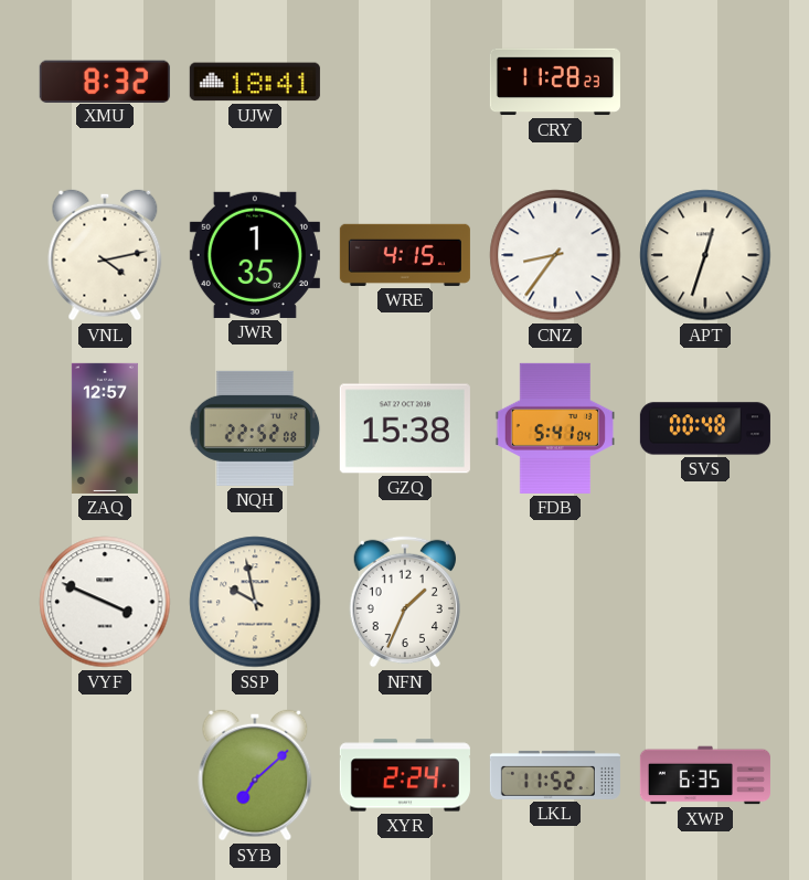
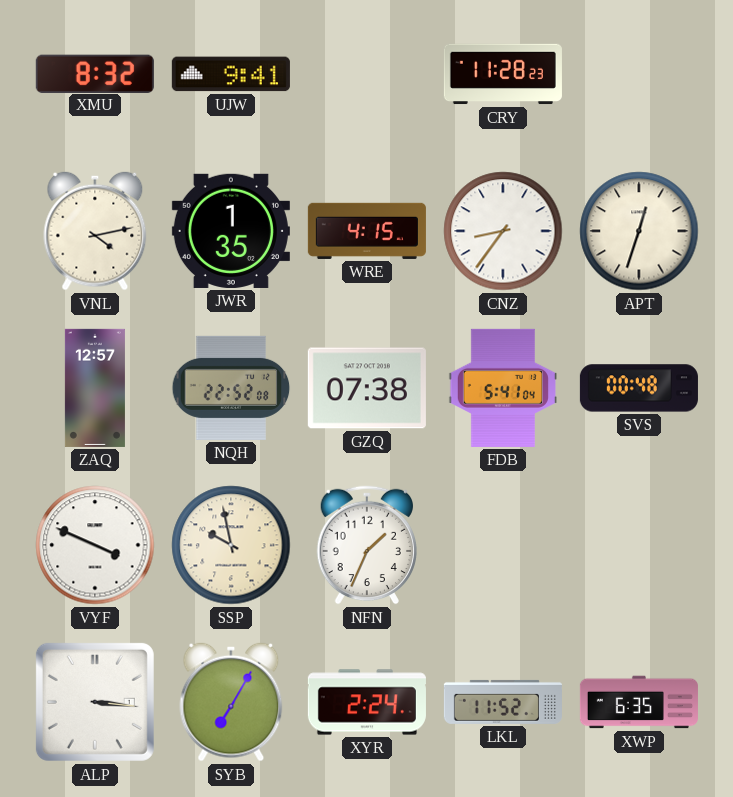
UJW: 18:41 -> 9:41 (231, 74)
GZQ: 15:38 -> 07:38 (367, 388)
ALP: none -> 3:16 (95, 702)
SYB: 7:08 -> 7:05 (231, 702)
